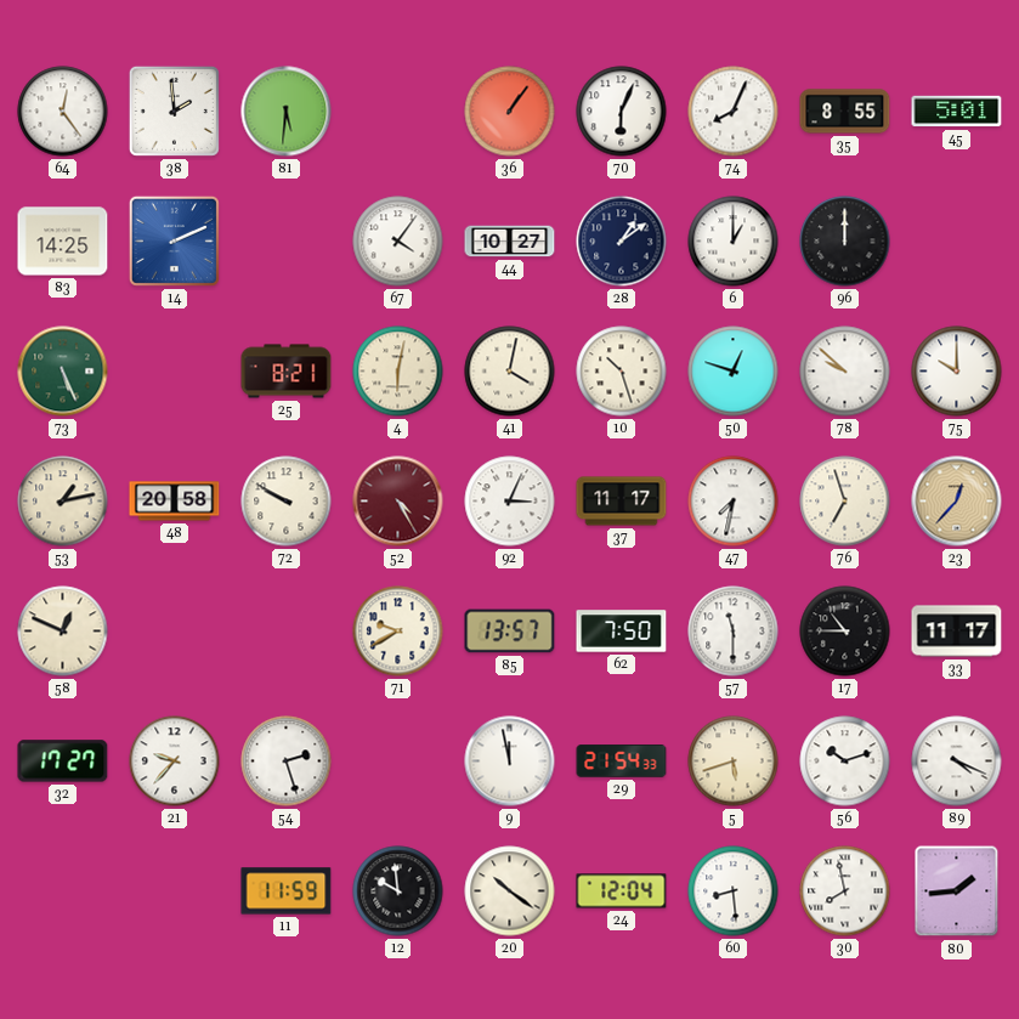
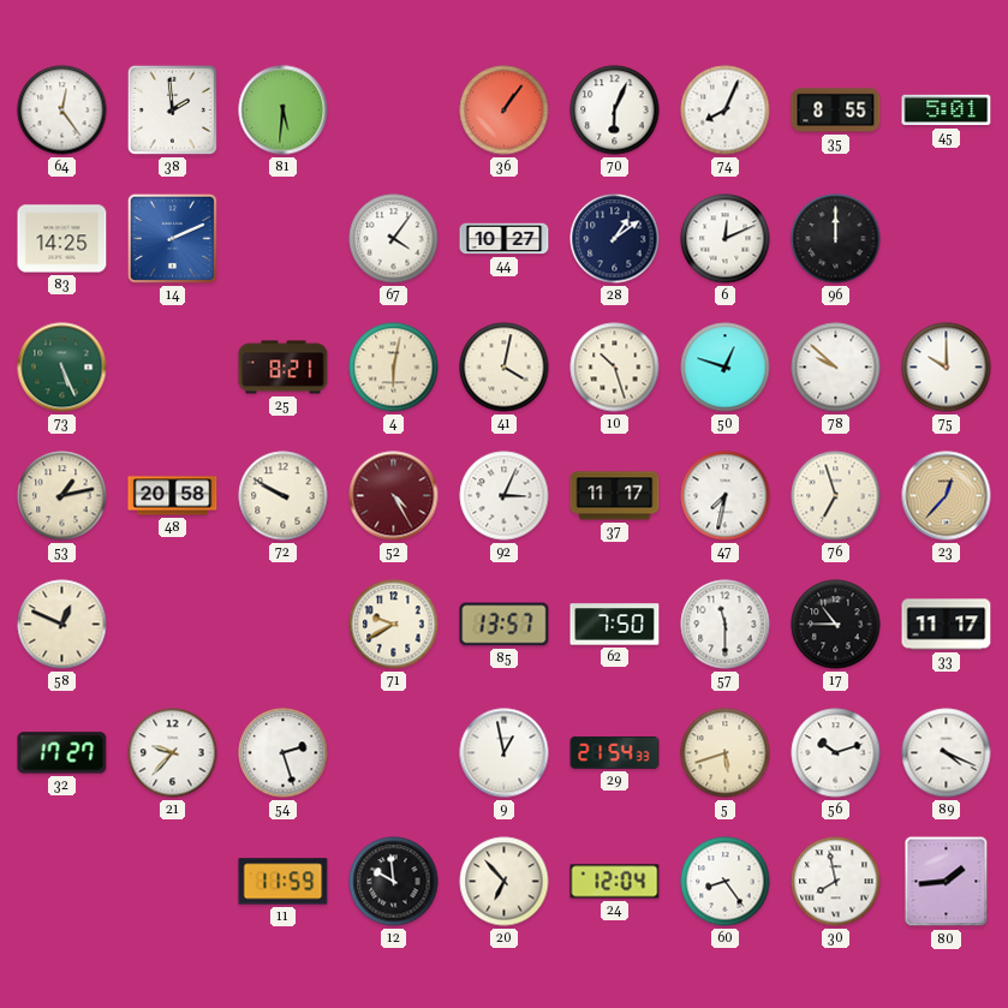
6: 1:00 -> 12:11 (726, 239)
9: 11:58 -> 12:58 (505, 753)
20: 10:21 -> 6:53 (505, 882)
60: 8:29 -> 8:24 (726, 882)
